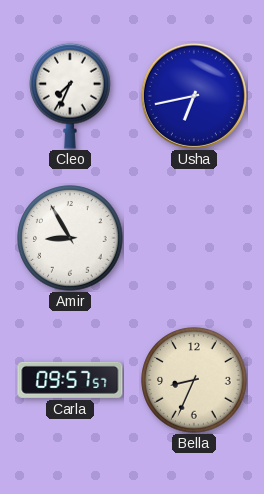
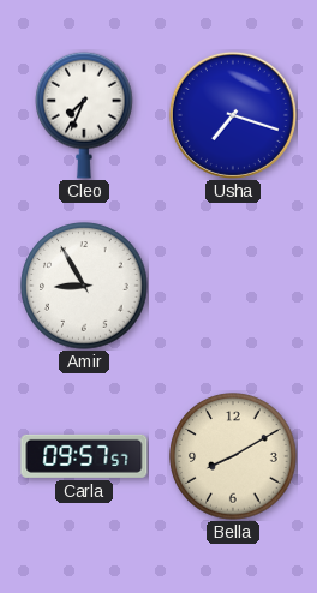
Usha: 6:43 -> 7:18 (233, 115)
Bella: 8:34 -> 8:10 (233, 456)
